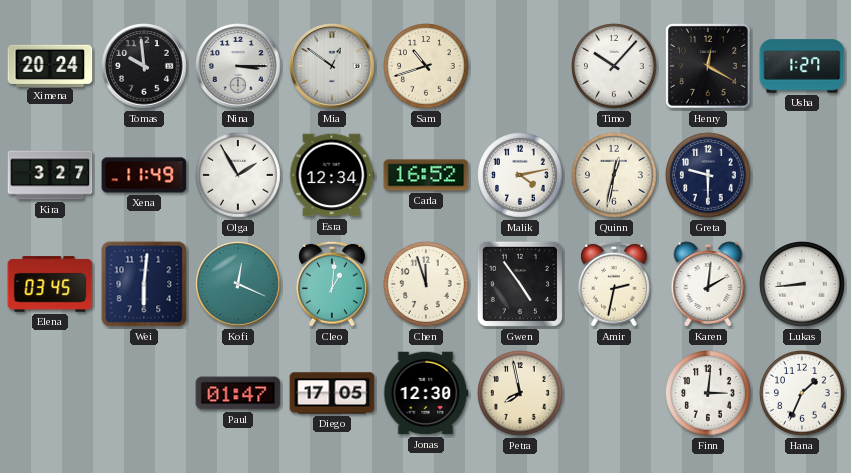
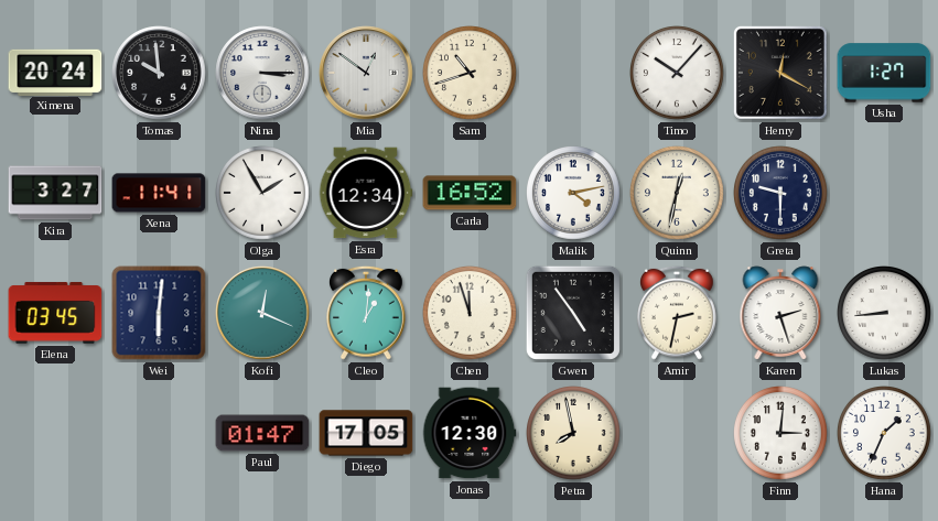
Xena: 11:49 -> 11:41 (159, 193)
Karen: 2:01 -> 2:27 (780, 313)
